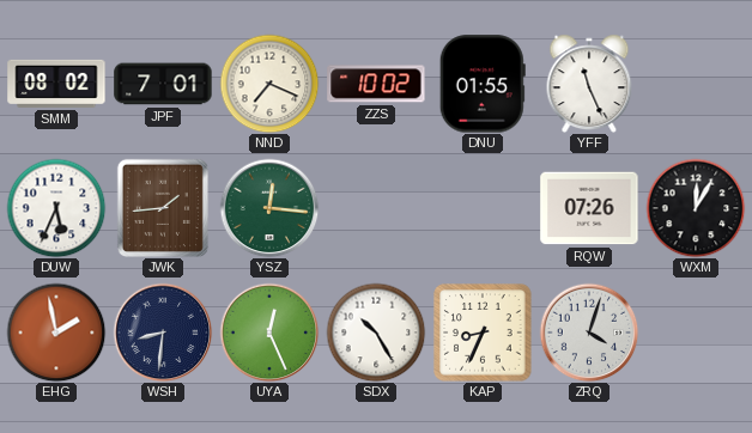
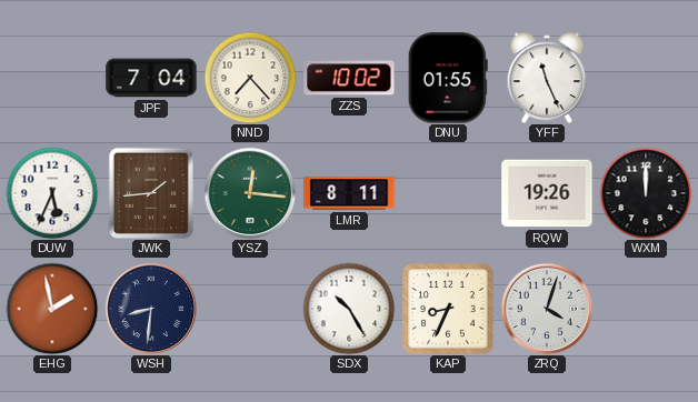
SMM: 08:02 -> none (56, 84)
JPF: 7:01 -> 7:04 (151, 78)
NND: 7:19 -> 7:23 (250, 78)
LMR: none -> 8:11 (349, 193)
RQW: 07:26 -> 19:26 (547, 193)
WXM: 12:05 -> 12:00 (646, 193)
UYA: 12:26 -> none (269, 333)
